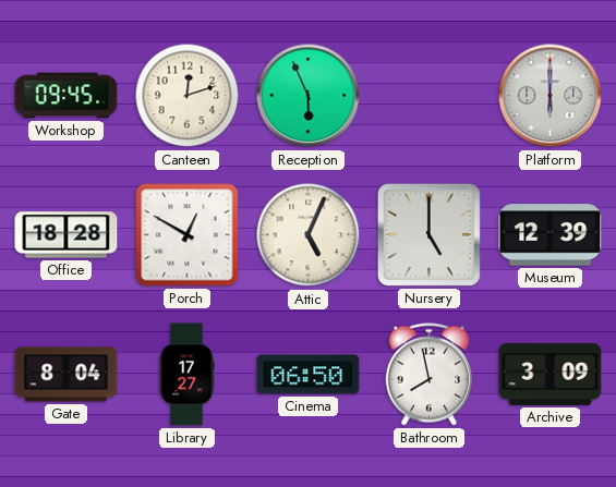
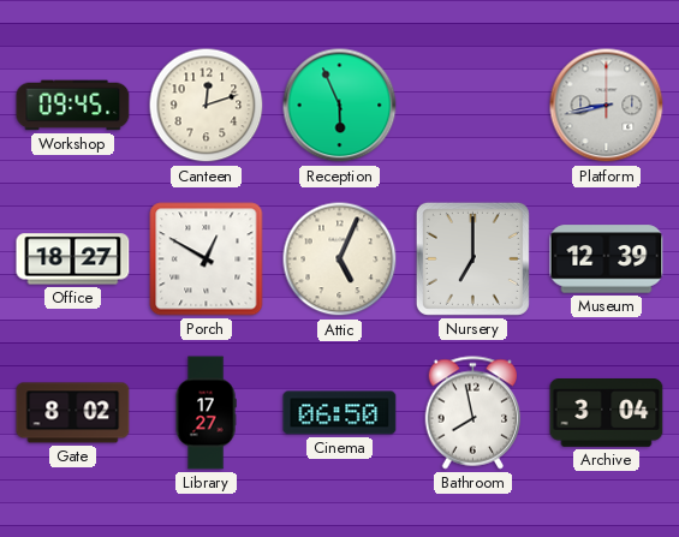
Platform: 6:00 -> 8:43 (607, 106)
Office: 18:28 -> 18:27 (73, 259)
Nursery: 5:00 -> 7:00 (472, 258)
Gate: 8:04 -> 8:02 (73, 413)
Archive: 3:09 -> 3:04 (607, 413)
